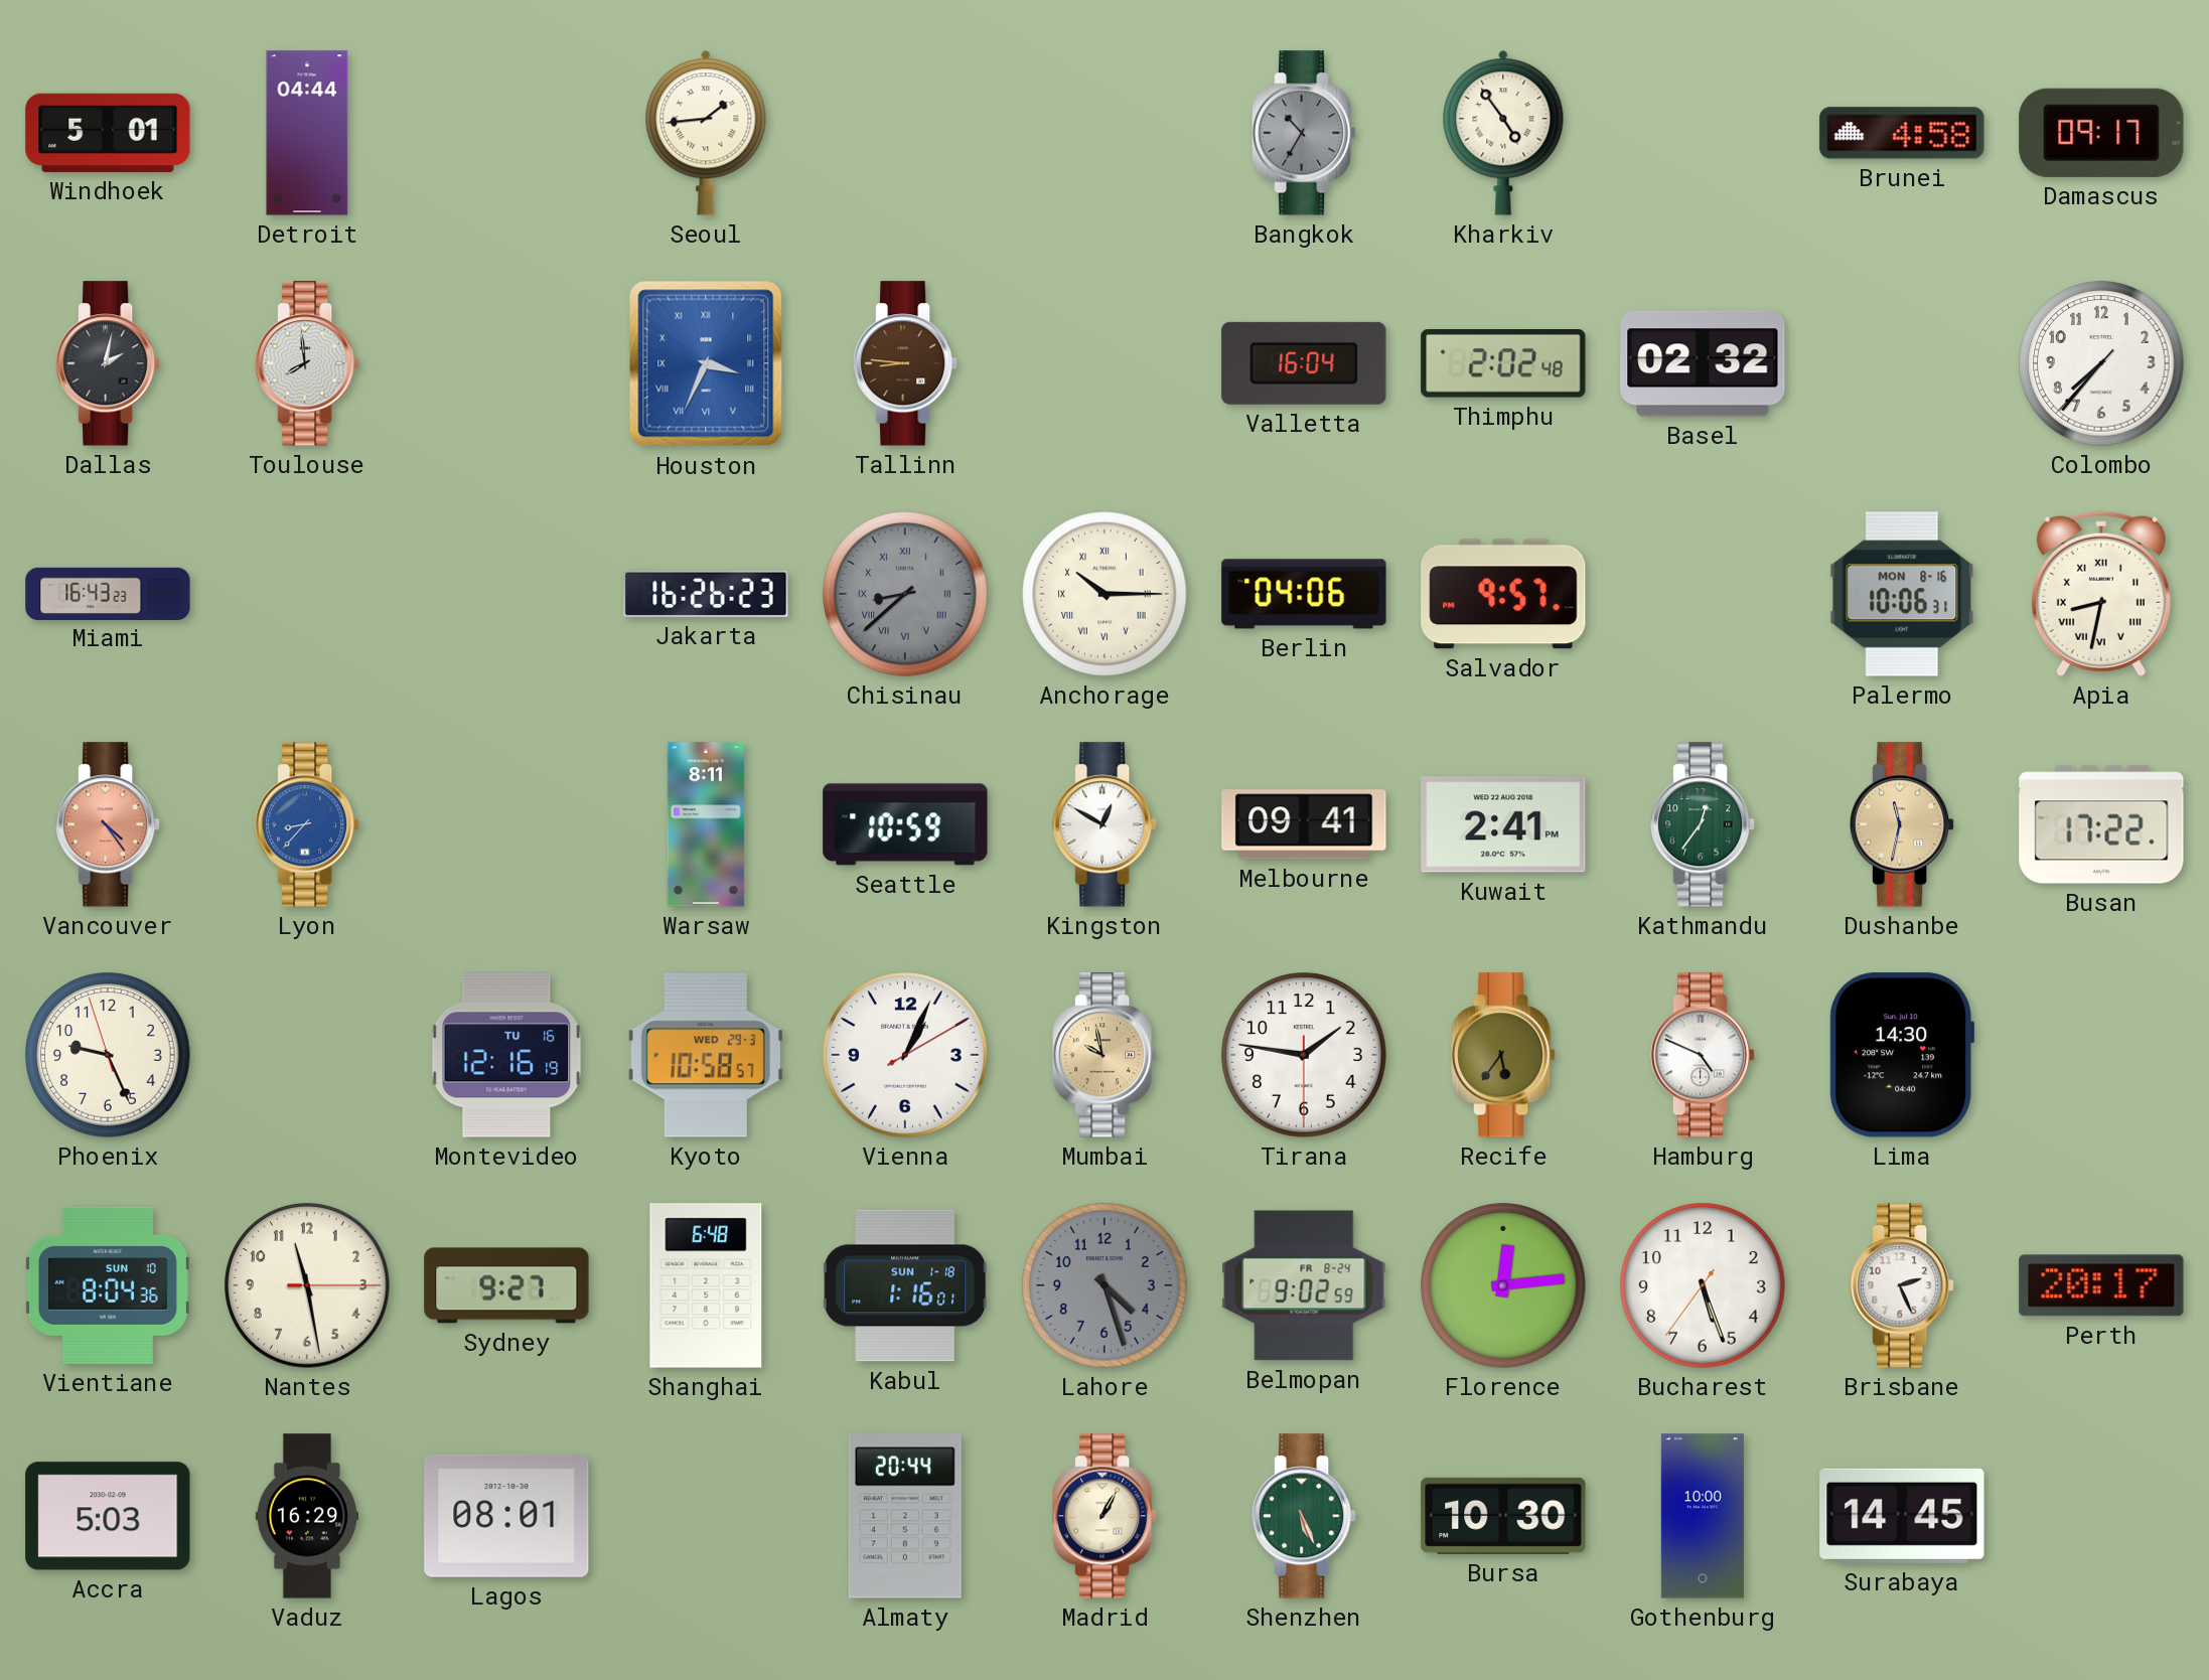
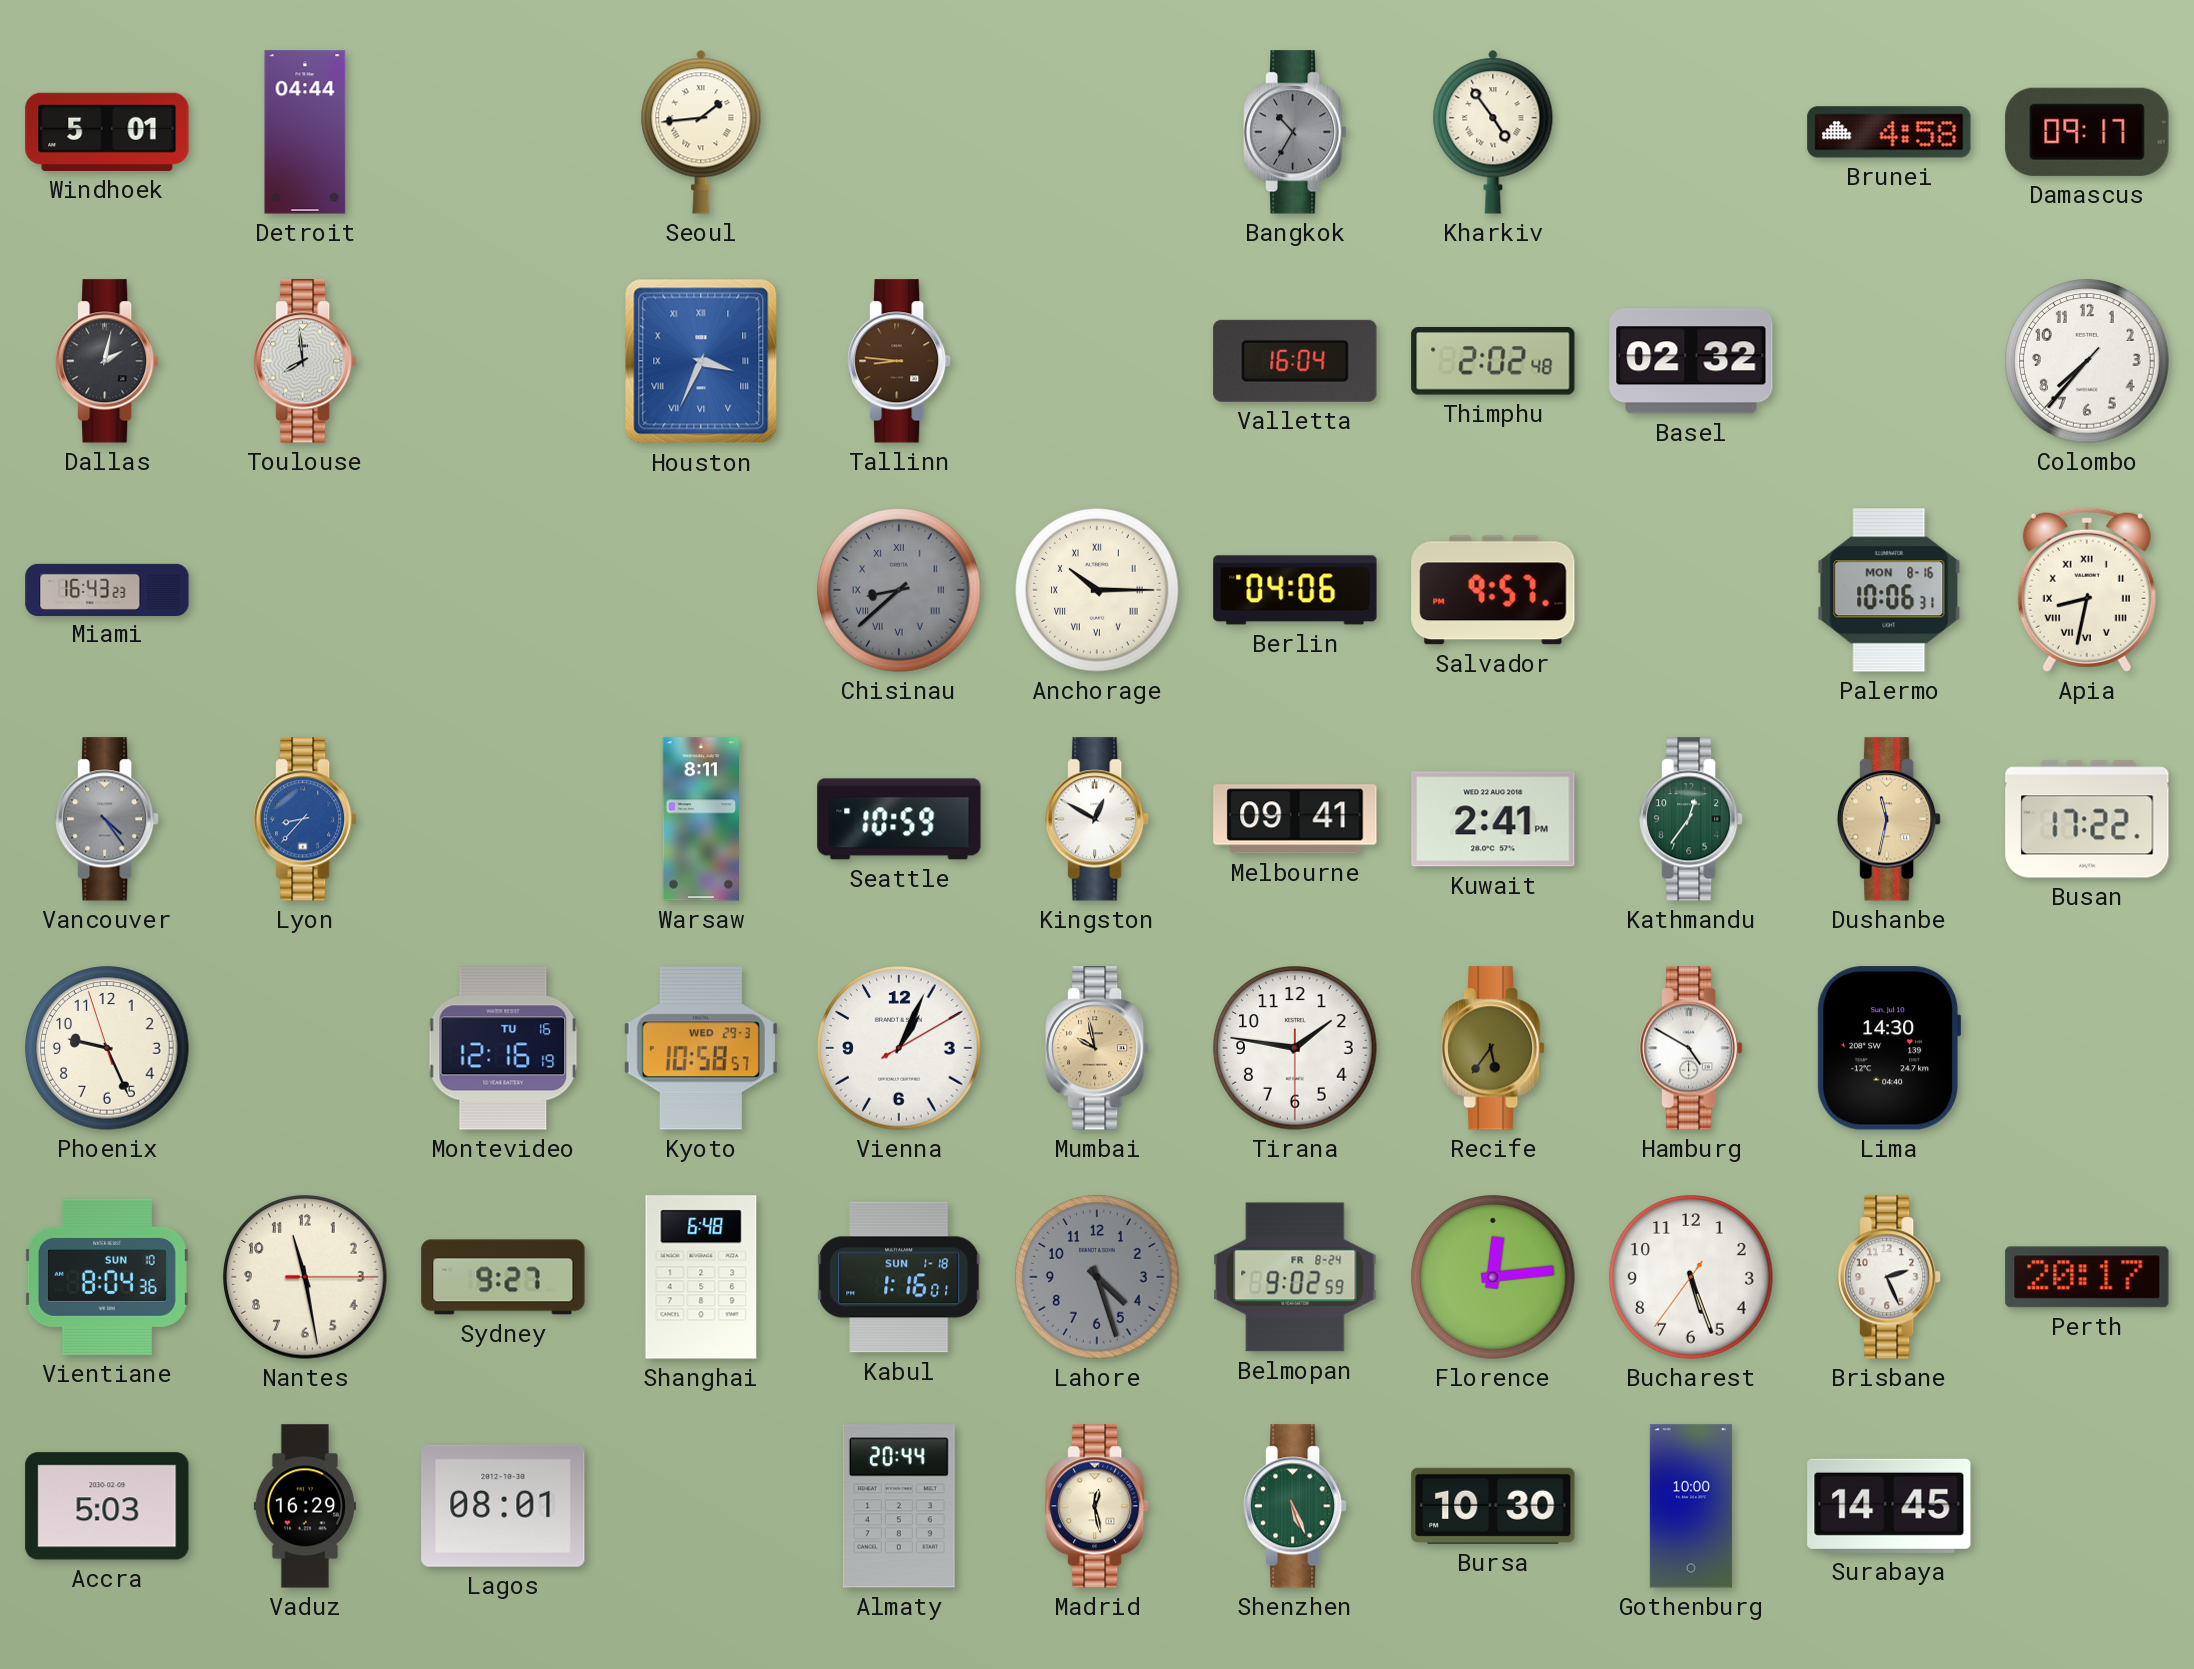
Jakarta: 16:26 -> none (706, 594)
Vancouver dial: salmon -> grey (108, 819)
Hamburg: 4:49 -> 4:50 (1692, 1048)
Madrid: 1:05 -> 12:28 (1098, 1506)
